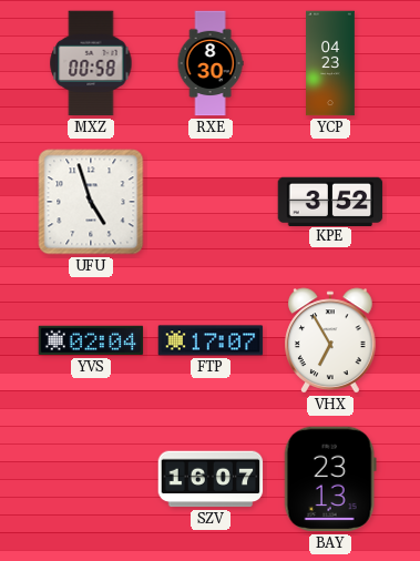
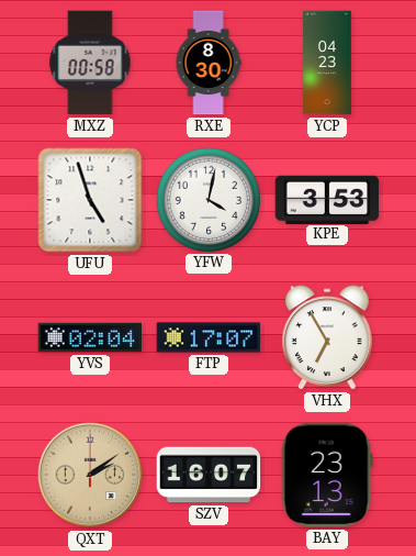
YFW: none -> 4:02 (207, 199)
KPE: 3:52 -> 3:53 (327, 199)
QXT: none -> 2:09 (90, 475)
